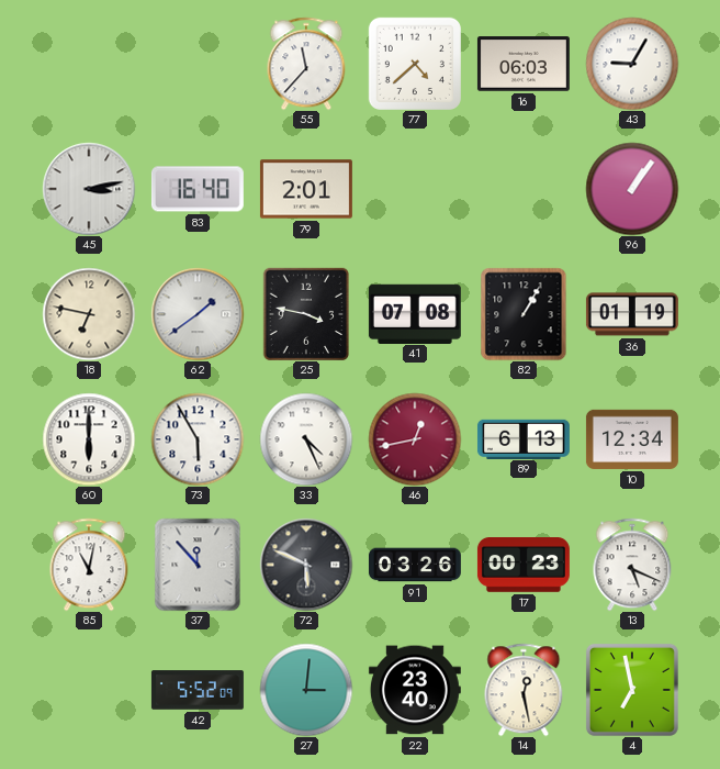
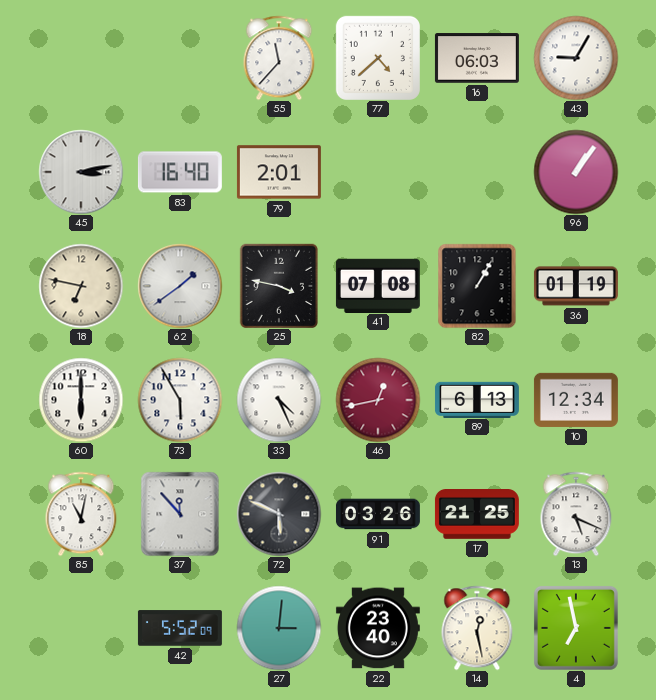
17: 00:23 -> 21:25 (477, 515)
